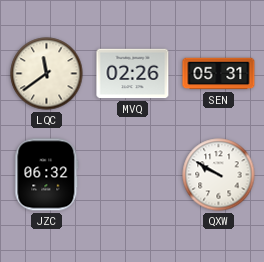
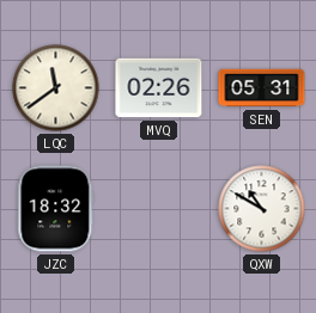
JZC: 06:32 -> 18:32 (56, 209)
QXW: 9:50 -> 10:50 (262, 209)
